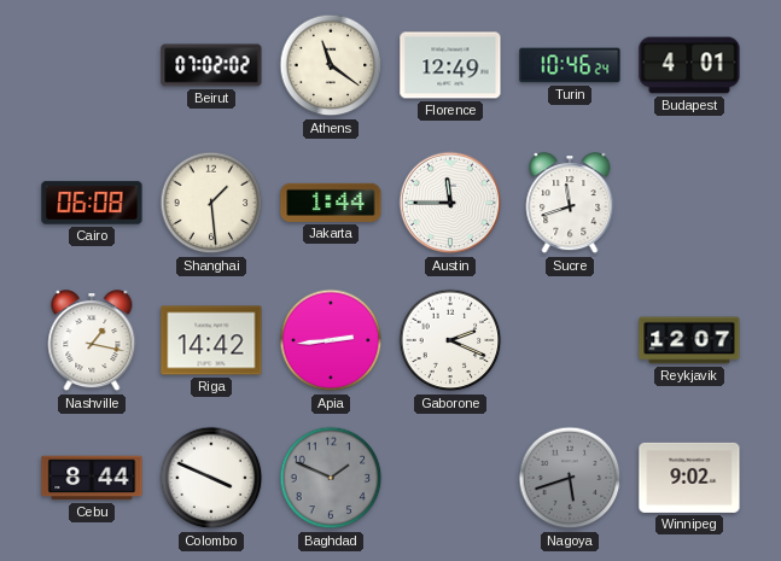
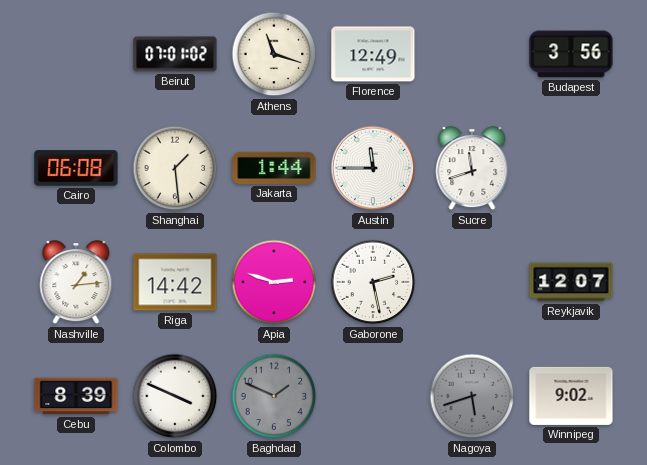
Beirut: 07:02 -> 07:01 (175, 54)
Athens: 11:21 -> 11:18 (274, 54)
Turin: 10:46 -> none (570, 65)
Budapest: 4:01 -> 3:56 (571, 54)
Nashville: 1:17 -> 1:14 (76, 283)
Apia: 2:44 -> 2:48 (274, 282)
Gaborone: 2:19 -> 2:28 (373, 282)
Cebu: 8:44 -> 8:39 (76, 396)
